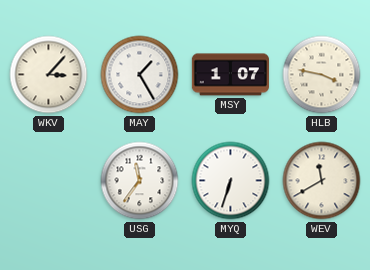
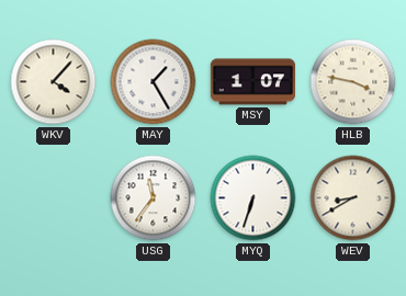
WKV: 3:07 -> 4:07 (54, 82)
WEV: 11:40 -> 8:40 (353, 198)
